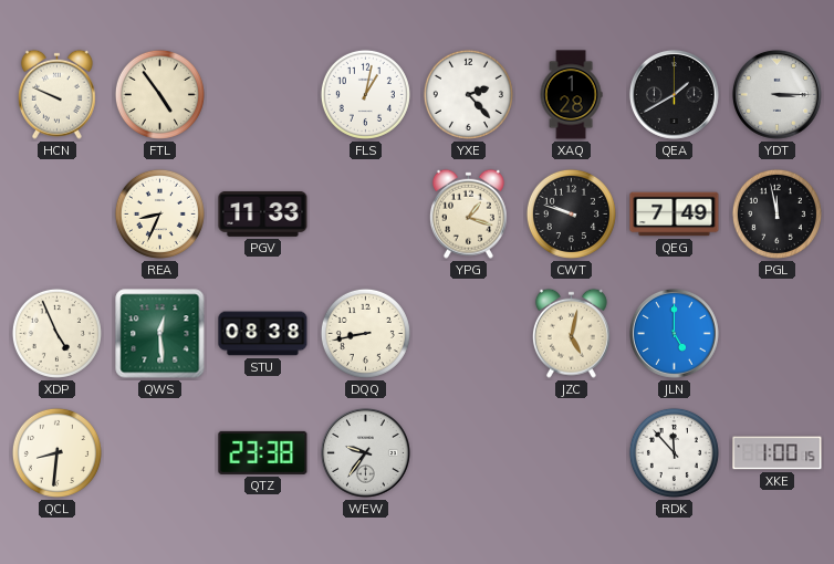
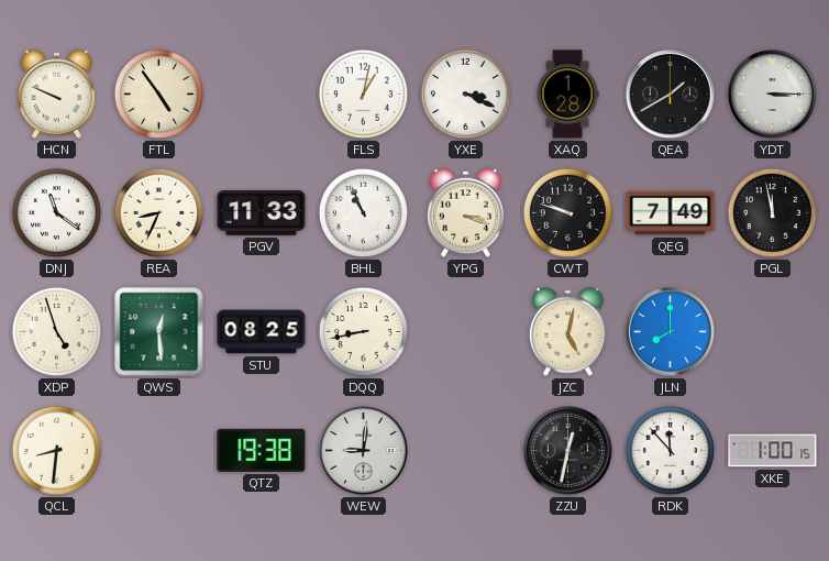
YXE: 2:23 -> 3:19 (465, 94)
DNJ: none -> 11:21 (56, 212)
BHL: none -> 10:56 (363, 212)
YPG: 1:18 -> 3:18 (465, 212)
XDP: 4:56 -> 4:57 (56, 331)
STU: 08:38 -> 08:25 (262, 332)
JLN: 5:00 -> 8:00 (670, 332)
QTZ: 23:38 -> 19:38 (262, 450)
WEW: 9:36 -> 9:01 (363, 451)
ZZU: none -> 12:32 (567, 451)
